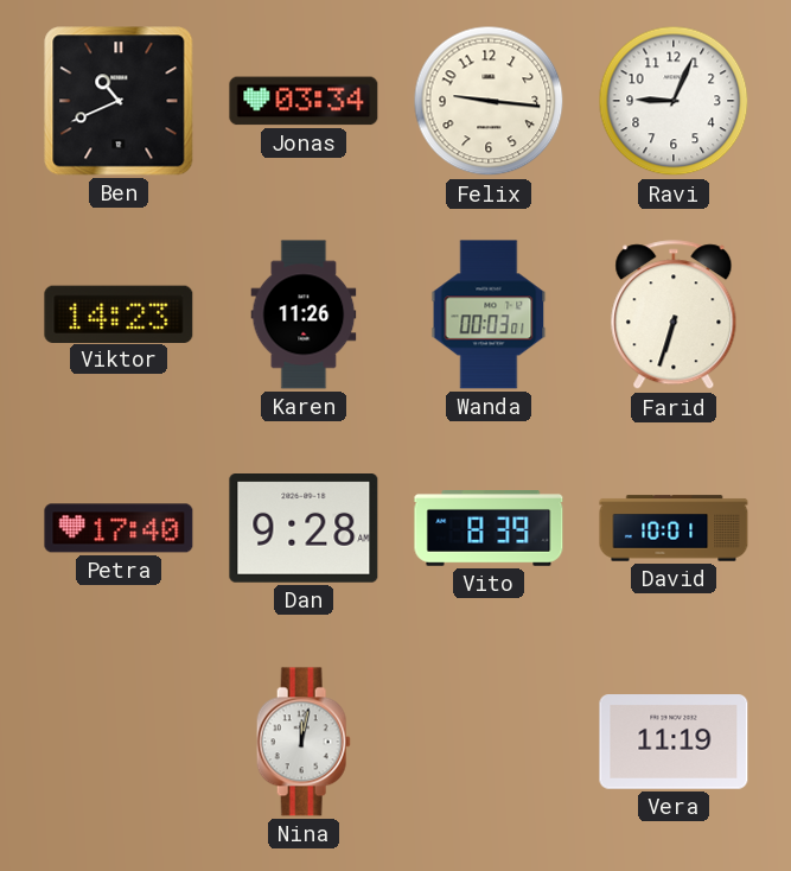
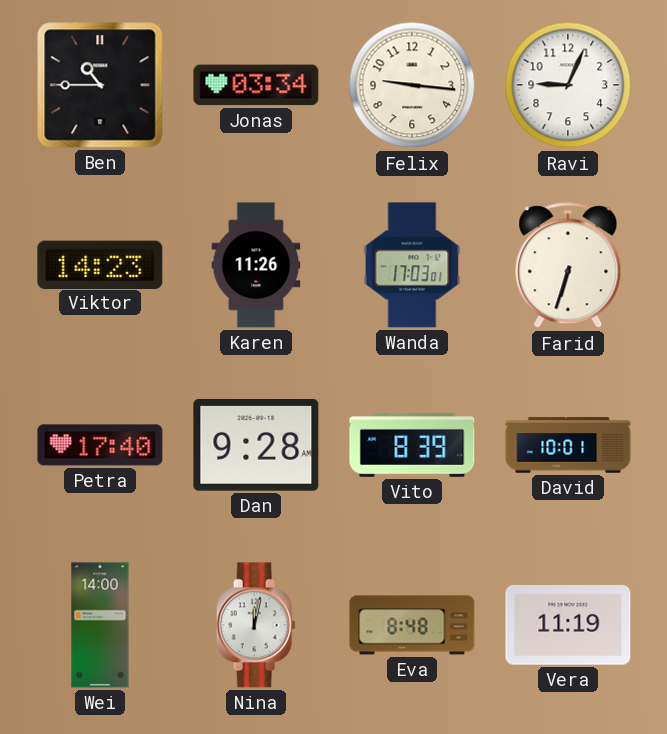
Ben: 10:41 -> 10:45 (100, 85)
Wanda: 00:03 -> 17:03 (412, 265)
Wei: none -> 14:00 (100, 625)
Eva: none -> 8:48 (412, 625)
